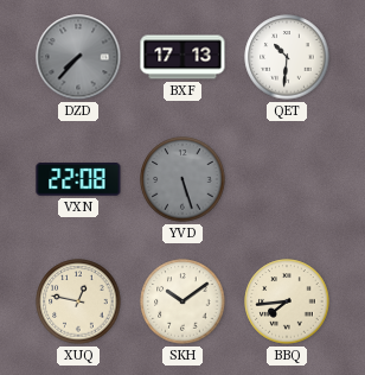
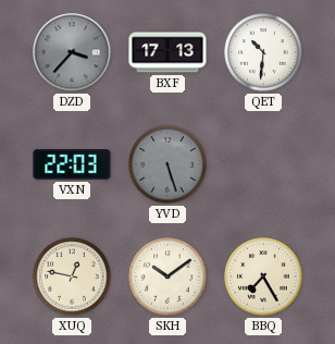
DZD: 7:37 -> 3:37 (72, 52)
VXN: 22:08 -> 22:03 (72, 164)
BBQ: 7:44 -> 7:25 (263, 277)
